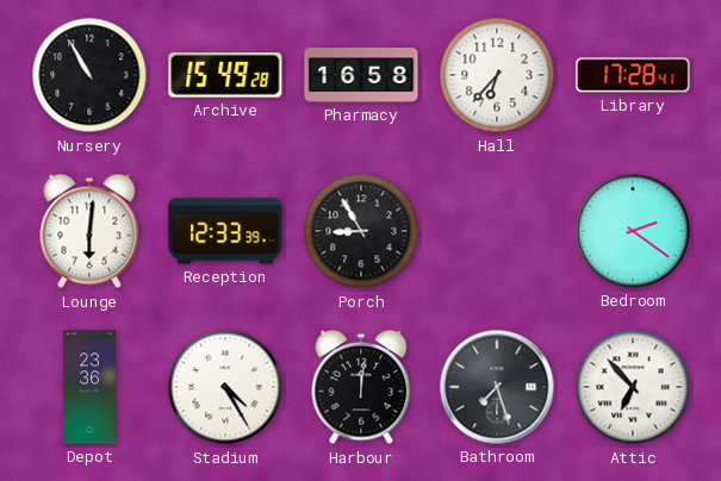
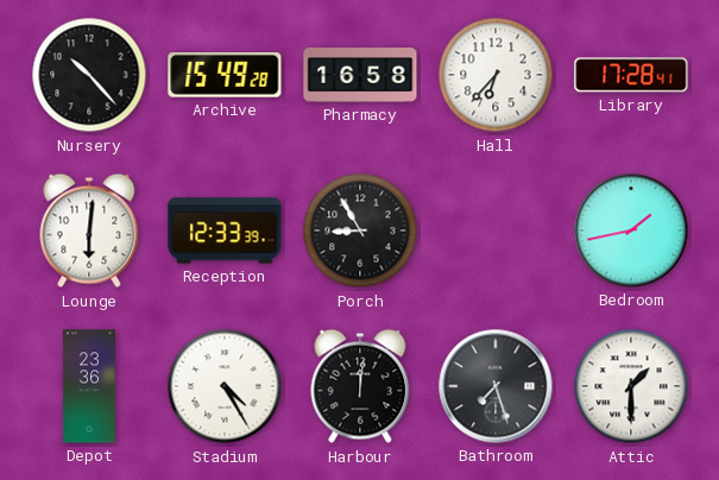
Nursery: 10:55 -> 10:23 (89, 75)
Bedroom: 2:21 -> 1:43 (631, 230)
Attic: 6:53 -> 1:30 (631, 386)
